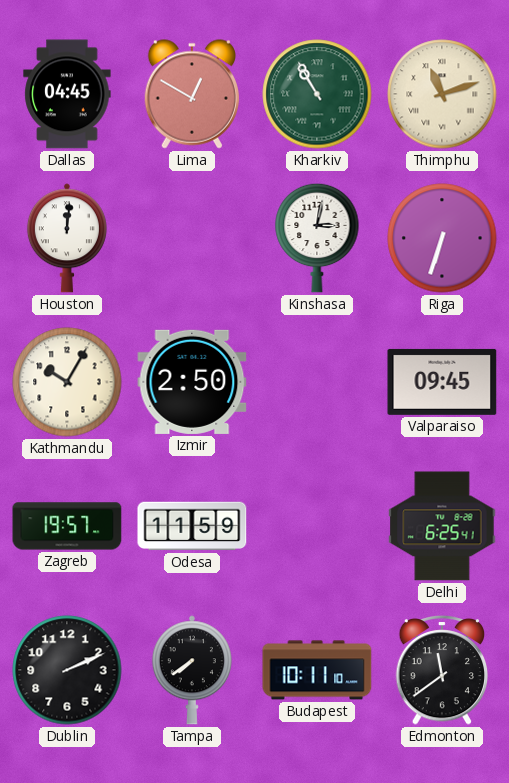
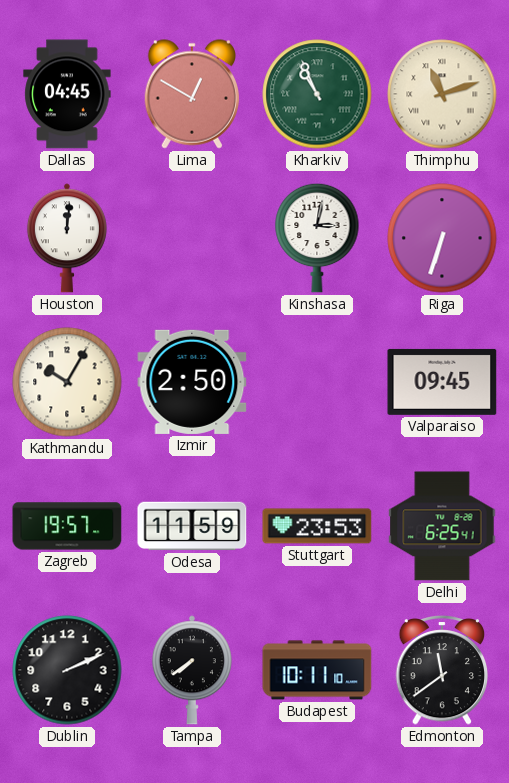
Kharkiv: 10:55 -> 10:56 (317, 94)
Stuttgart: none -> 23:53 (317, 526)
